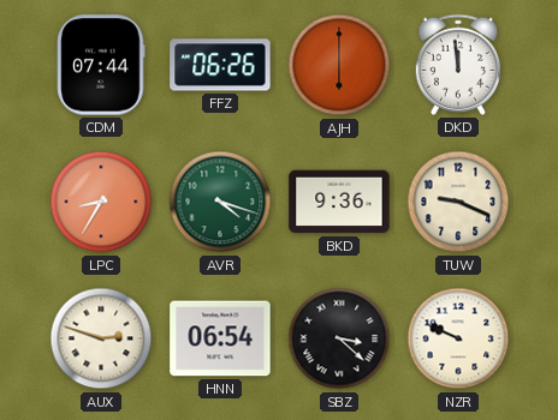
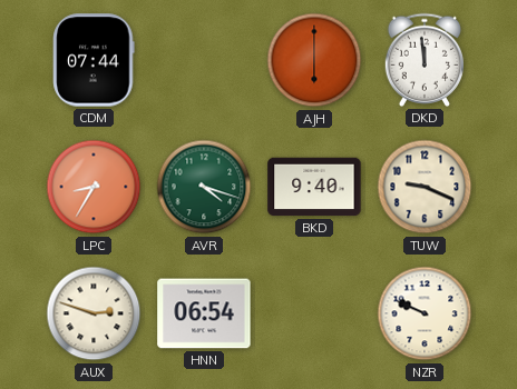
FFZ: 06:26 -> none (220, 65)
BKD: 9:36 -> 9:40 (314, 187)
SBZ: 3:22 -> none (339, 338)
